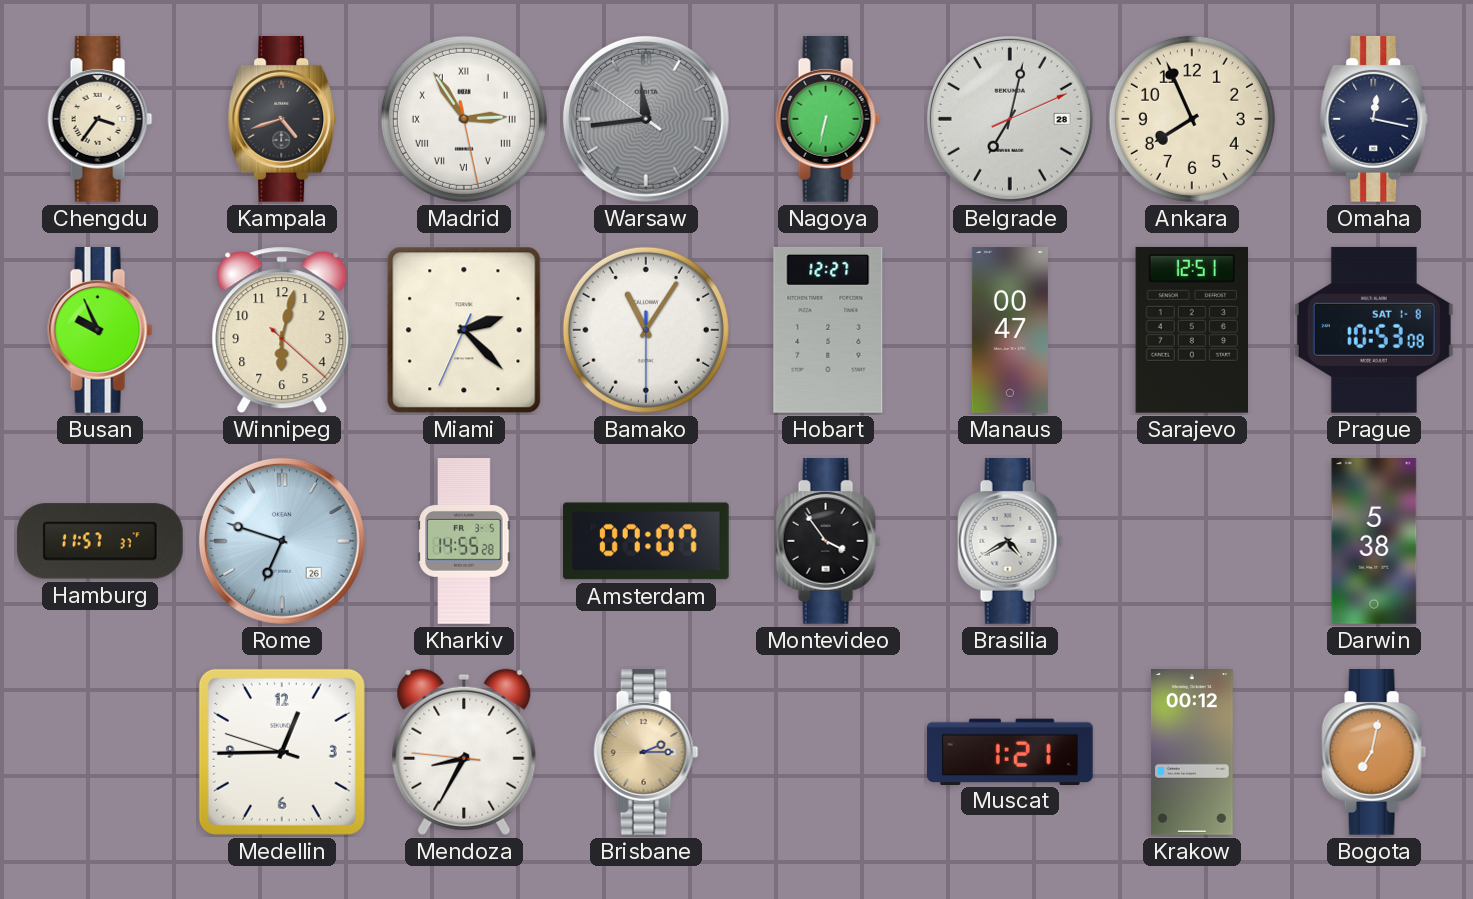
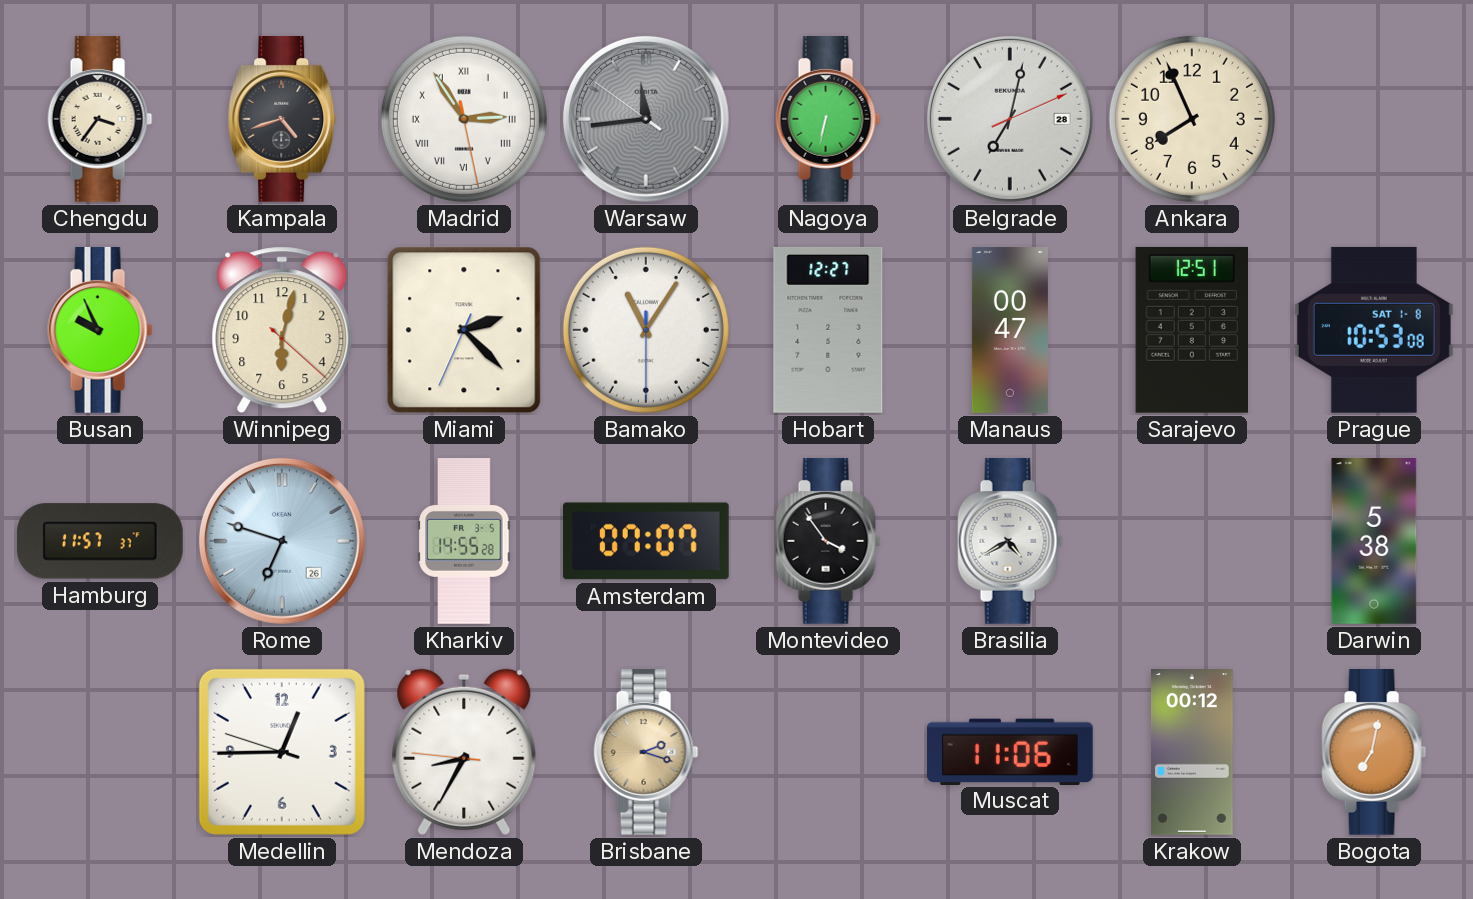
Omaha: 12:17 -> none (1374, 119)
Brisbane: 2:15 -> 2:18 (646, 752)
Muscat: 1:21 -> 11:06 (1010, 751)
